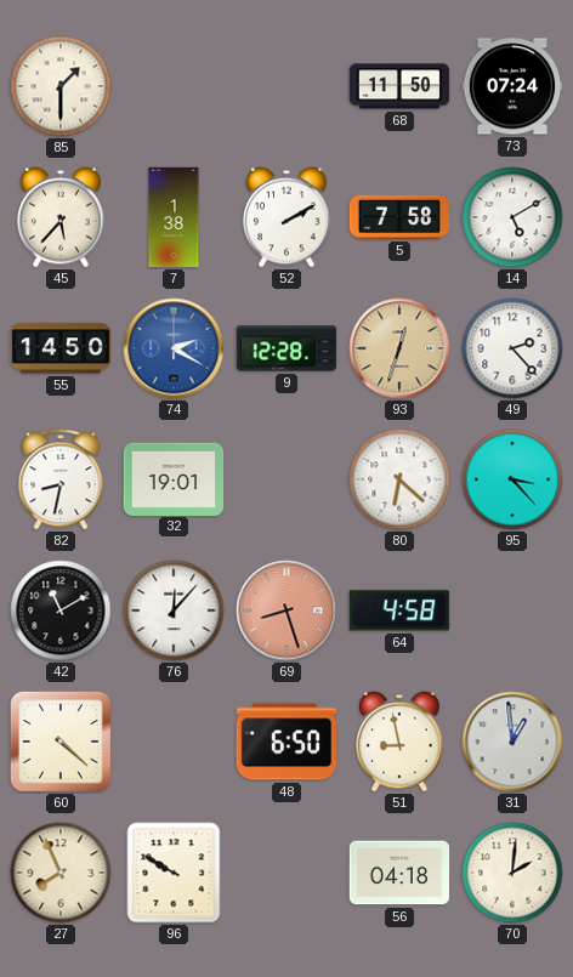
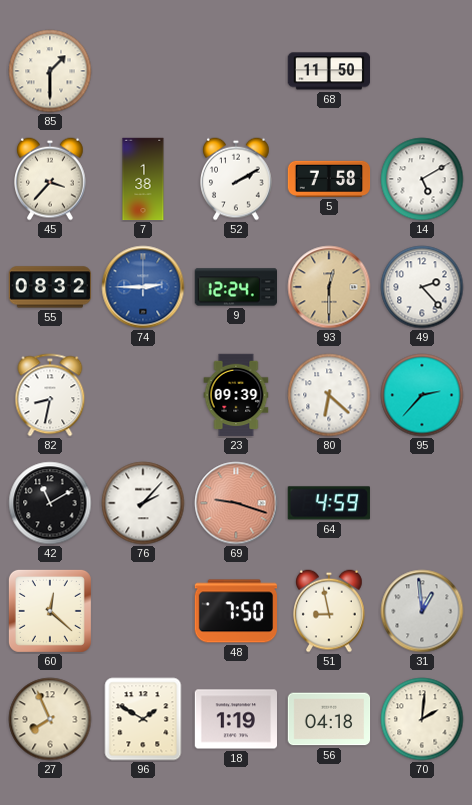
73: 07:24 -> none (512, 86)
45: 5:37 -> 3:37 (51, 179)
55: 14:50 -> 08:32 (50, 287)
74: 2:20 -> 2:45 (143, 287)
9: 12:28 -> 12:24 (235, 287)
93: 12:33 -> 12:30 (329, 287)
32: 19:01 -> none (174, 478)
23: none -> 09:39 (236, 395)
95: 3:23 -> 2:37 (422, 395)
76: 12:07 -> 2:07 (143, 503)
69: 8:27 -> 9:18 (236, 503)
64: 4:58 -> 4:59 (329, 503)
60: 4:22 -> 12:22 (50, 611)
48: 6:50 -> 7:50 (236, 611)
96: 9:50 -> 1:50 (143, 719)
18: none -> 1:19 (236, 719)
